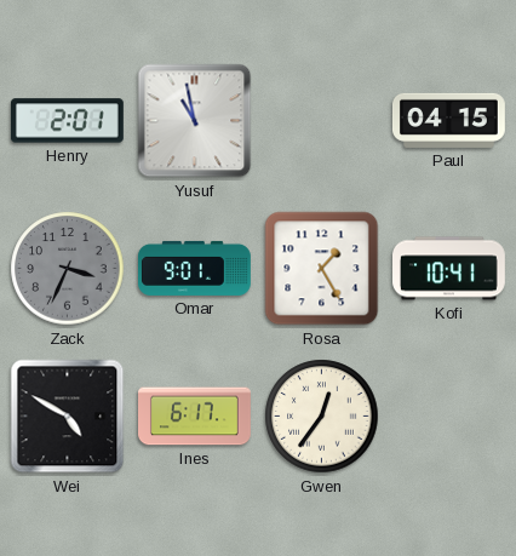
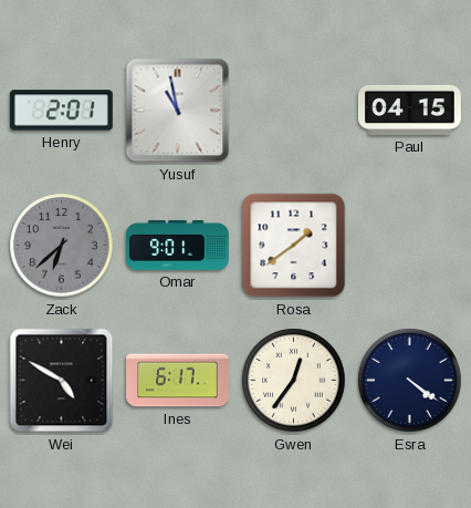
Zack: 3:34 -> 6:38 (62, 246)
Rosa: 1:25 -> 1:39 (294, 246)
Kofi: 10:41 -> none (449, 269)
Esra: none -> 4:21 (410, 381)
